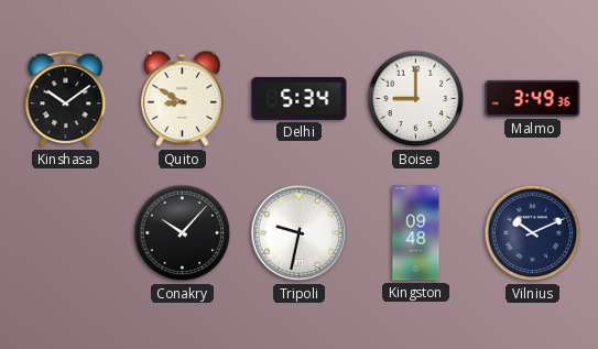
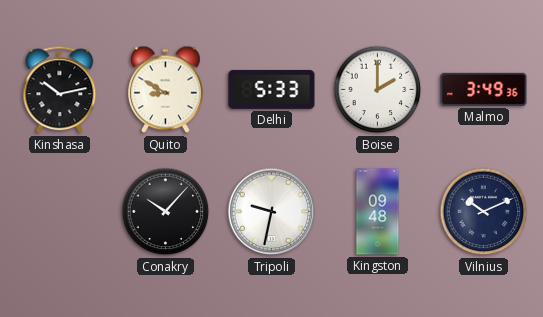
Kinshasa: 10:09 -> 10:13 (60, 90)
Delhi: 5:34 -> 5:33 (272, 90)
Boise: 9:00 -> 2:00 (378, 90)
